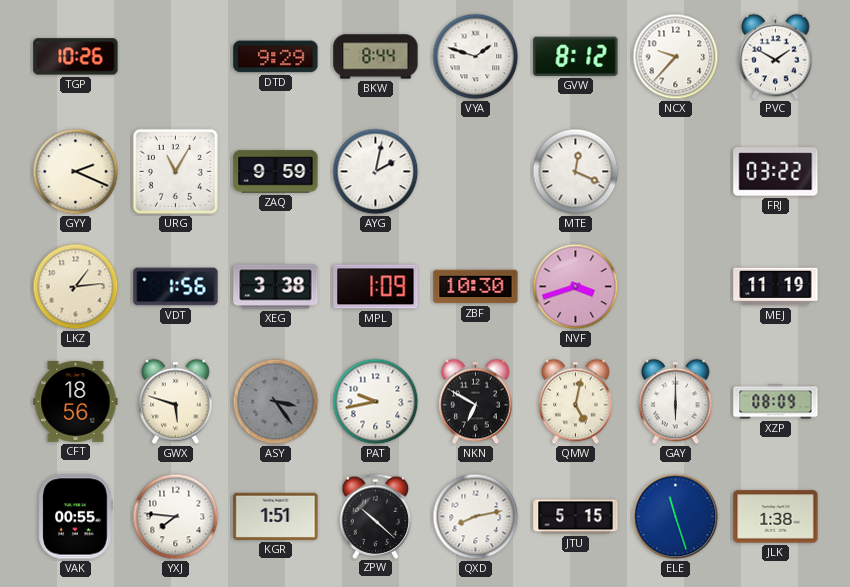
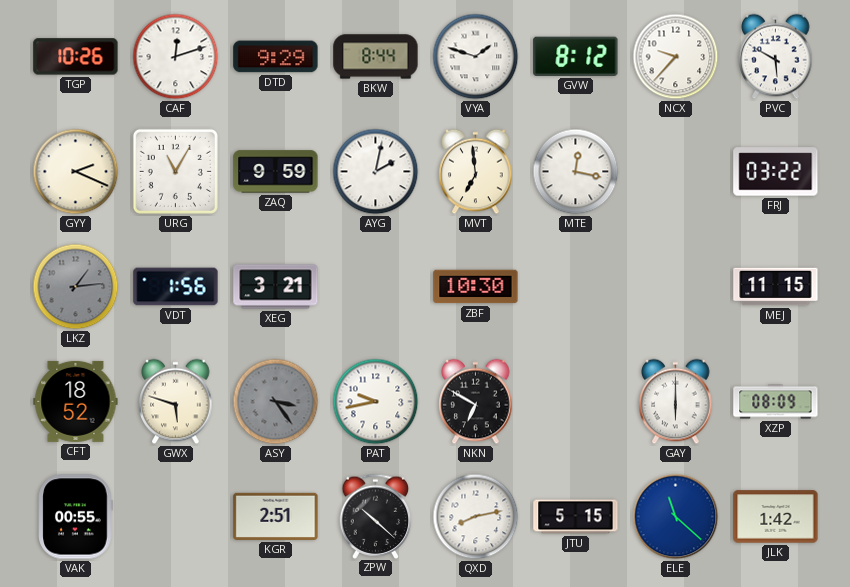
CAF: none -> 12:12 (176, 57)
PVC: 1:50 -> 5:50 (776, 57)
MVT: none -> 6:59 (476, 172)
MTE: 12:19 -> 12:17 (576, 172)
LKZ dial: cream -> grey (76, 287)
XEG: 3:38 -> 3:21 (276, 287)
MPL: 1:09 -> none (376, 287)
NVF: 3:42 -> none (576, 287)
MEJ: 11:19 -> 11:15 (776, 287)
CFT: 18:56 -> 18:52 (76, 401)
QMW: 5:02 -> none (576, 402)
YXJ: 7:46 -> none (176, 517)
KGR: 1:51 -> 2:51 (276, 516)
ELE: 11:27 -> 11:22 (676, 517)
JLK: 1:38 -> 1:42 (776, 517)
